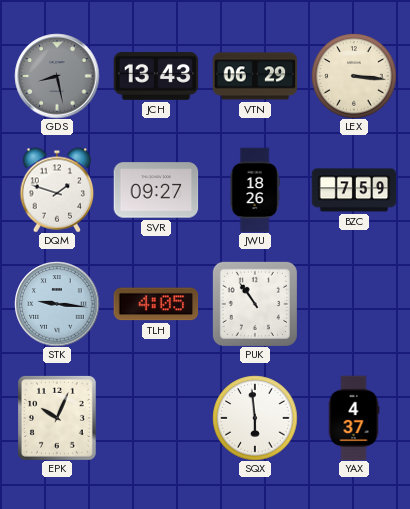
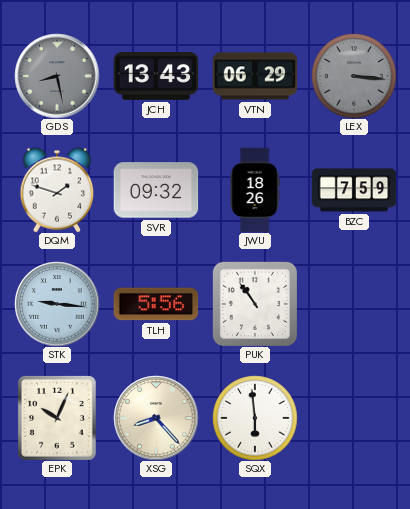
LEX dial: cream -> grey (354, 76)
SVR: 09:27 -> 09:32 (156, 190)
TLH: 4:05 -> 5:56 (156, 304)
XSG: none -> 8:23 (156, 418)
YAX: 4:37 -> none (354, 418)
